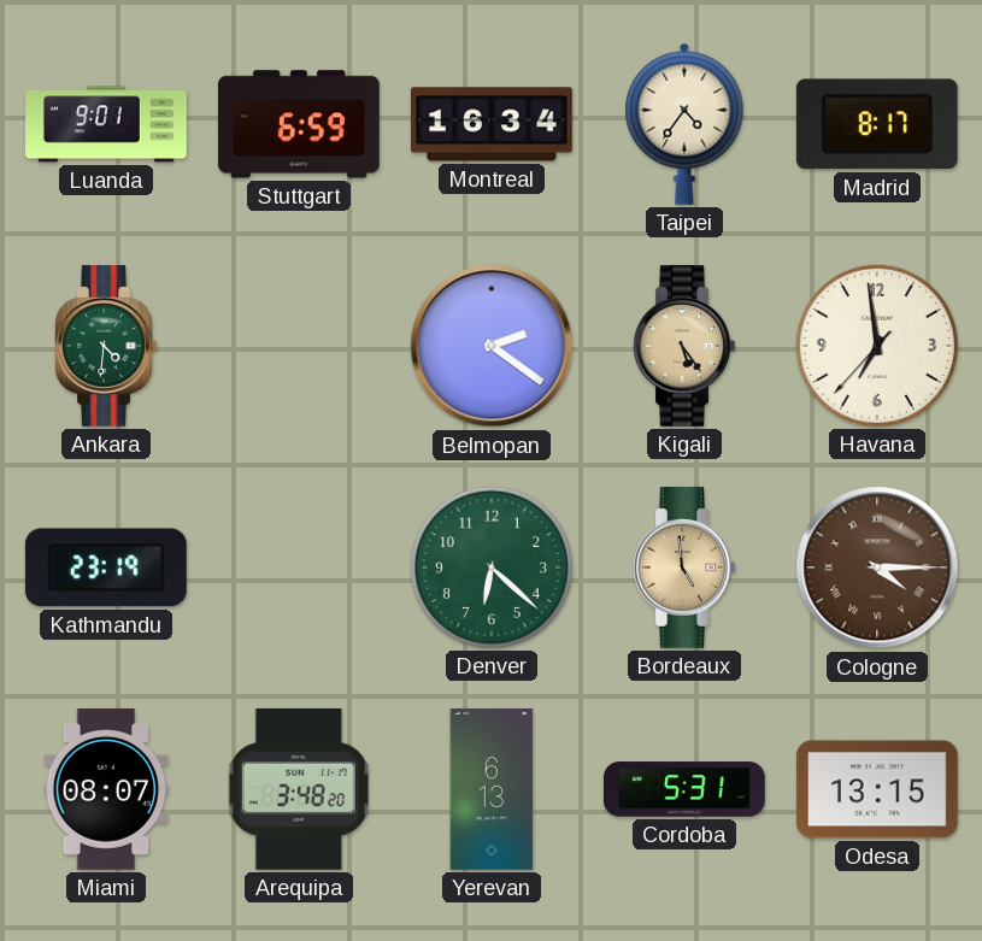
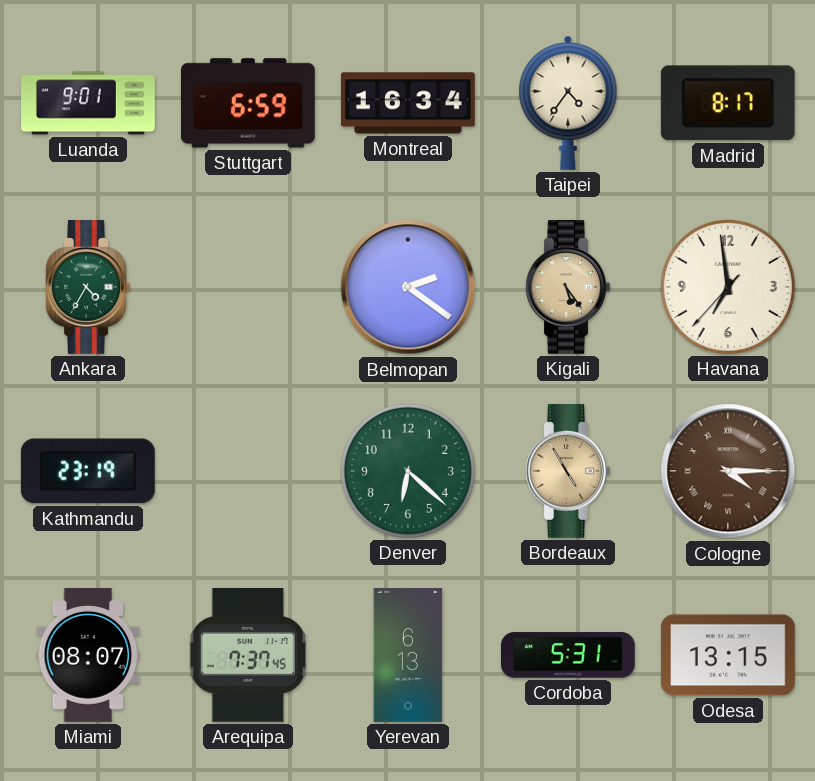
Ankara: 4:31 -> 4:35 (88, 288)
Bordeaux: 4:59 -> 4:55 (568, 472)
Arequipa: 3:48 -> 7:37 (248, 655)
